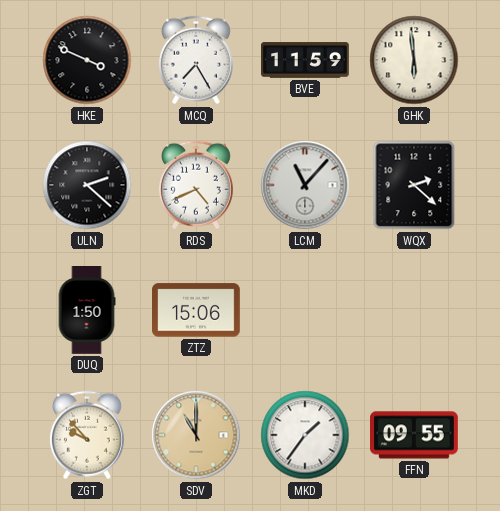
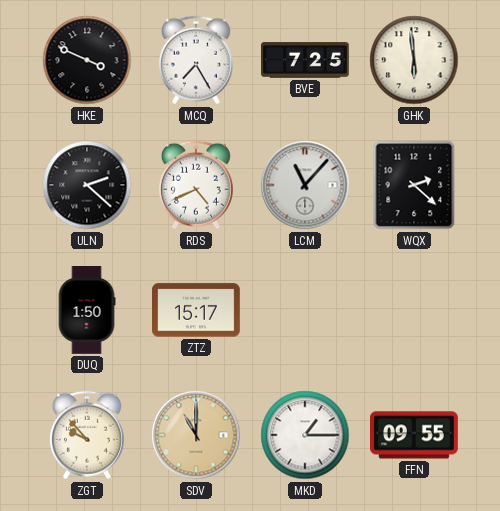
BVE: 11:59 -> 7:25 (306, 60)
ZTZ: 15:06 -> 15:17 (197, 310)
MKD: 1:36 -> 1:15 (305, 435)
